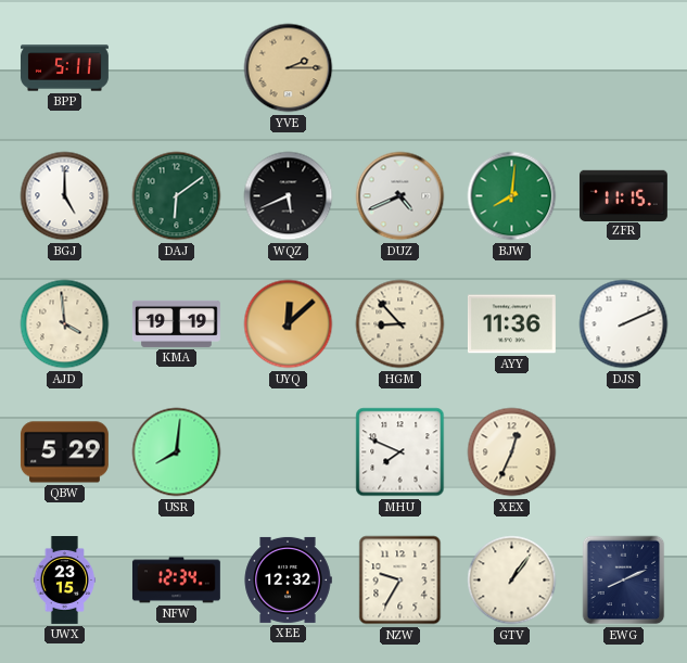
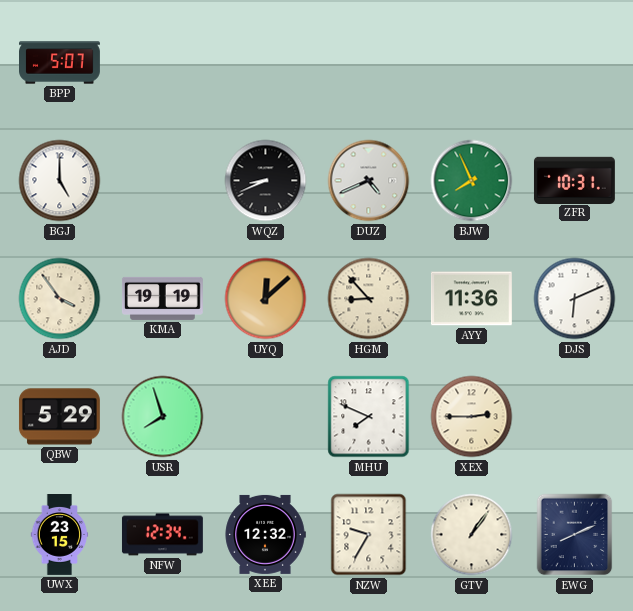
BPP: 5:11 -> 5:07 (60, 63)
YVE: 2:15 -> none (289, 68)
DAJ: 6:09 -> none (177, 196)
WQZ: 5:41 -> 8:41 (266, 181)
BJW: 8:01 -> 7:56 (472, 181)
ZFR: 11:15 -> 10:31 (574, 180)
AJD: 3:59 -> 3:54 (60, 299)
DJS: 2:11 -> 6:11 (575, 299)
USR: 8:01 -> 7:57 (163, 417)
XEX: 12:34 -> 2:45 (472, 417)
